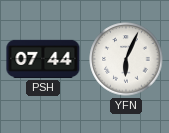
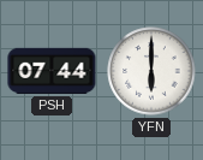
YFN: 6:04 -> 6:00 (151, 71)
